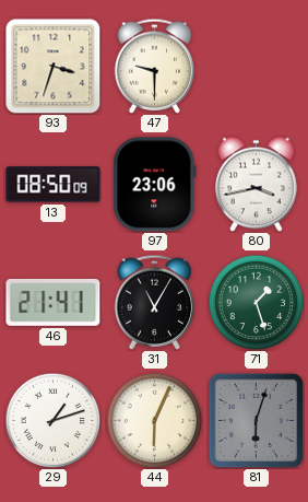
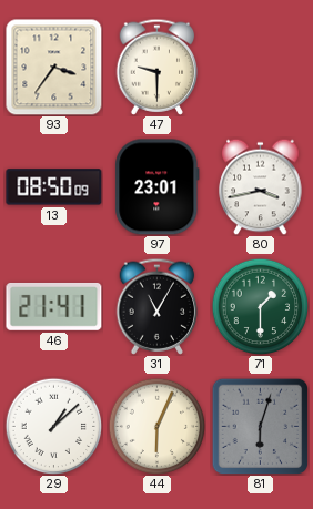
93: 3:33 -> 3:36 (54, 68)
97: 23:06 -> 23:01 (158, 187)
71: 1:27 -> 1:30 (260, 306)
29: 1:12 -> 1:08 (53, 426)
